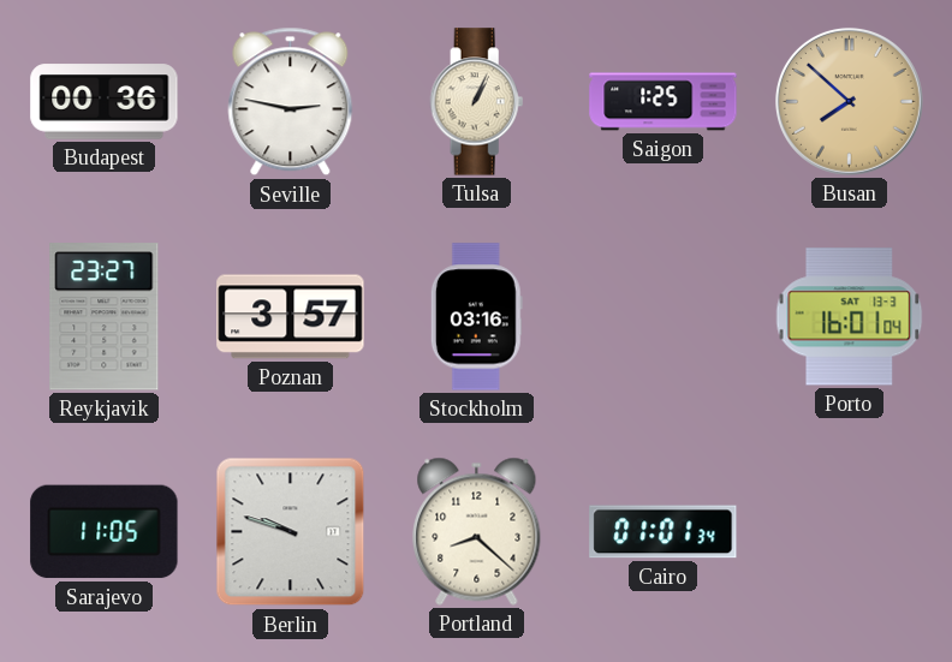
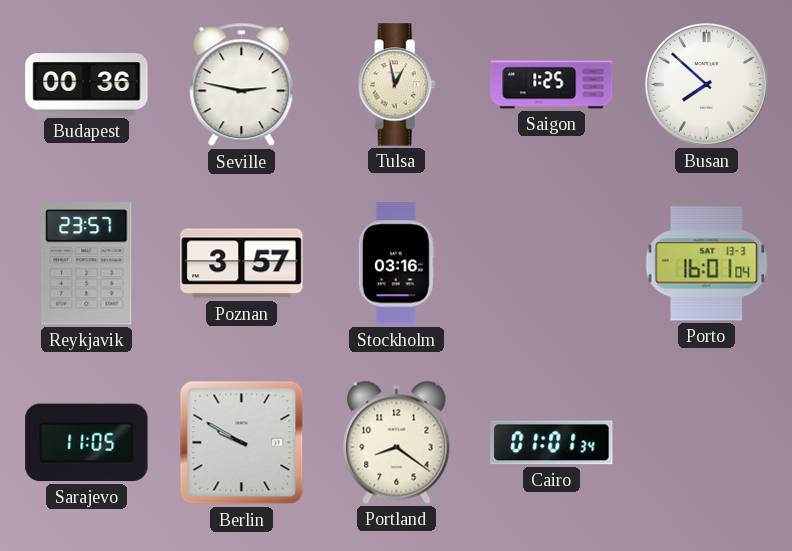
Tulsa: 1:04 -> 12:58 (397, 85)
Busan dial: champagne -> white (706, 84)
Reykjavik: 23:27 -> 23:57 (87, 264)
Berlin: 9:48 -> 9:50 (242, 443)
Portland: 8:22 -> 8:21 (397, 442)
